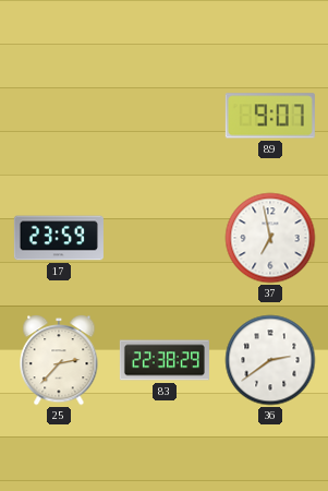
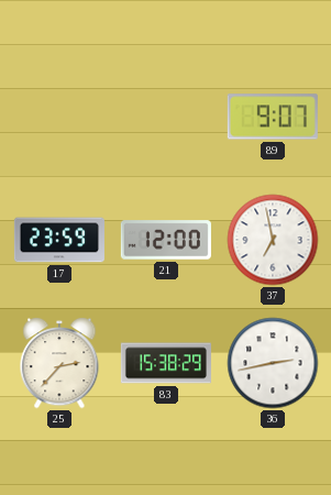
21: none -> 12:00 (166, 240)
83: 22:38 -> 15:38 (166, 363)
36: 2:39 -> 2:43 (273, 363)
